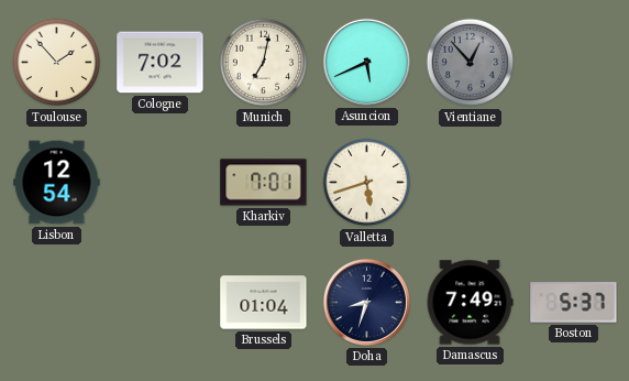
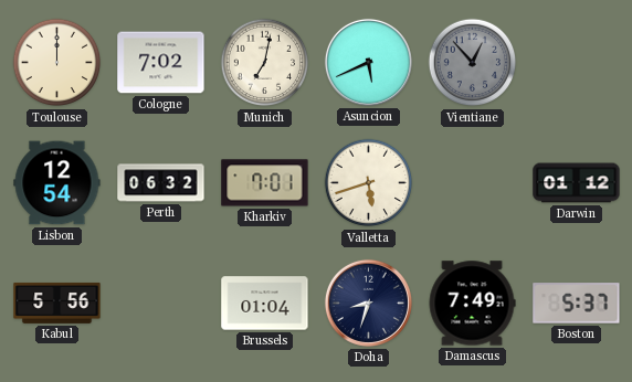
Toulouse: 1:53 -> 12:00 (57, 63)
Perth: none -> 06:32 (161, 183)
Darwin: none -> 01:12 (577, 183)
Kabul: none -> 5:56 (57, 303)
